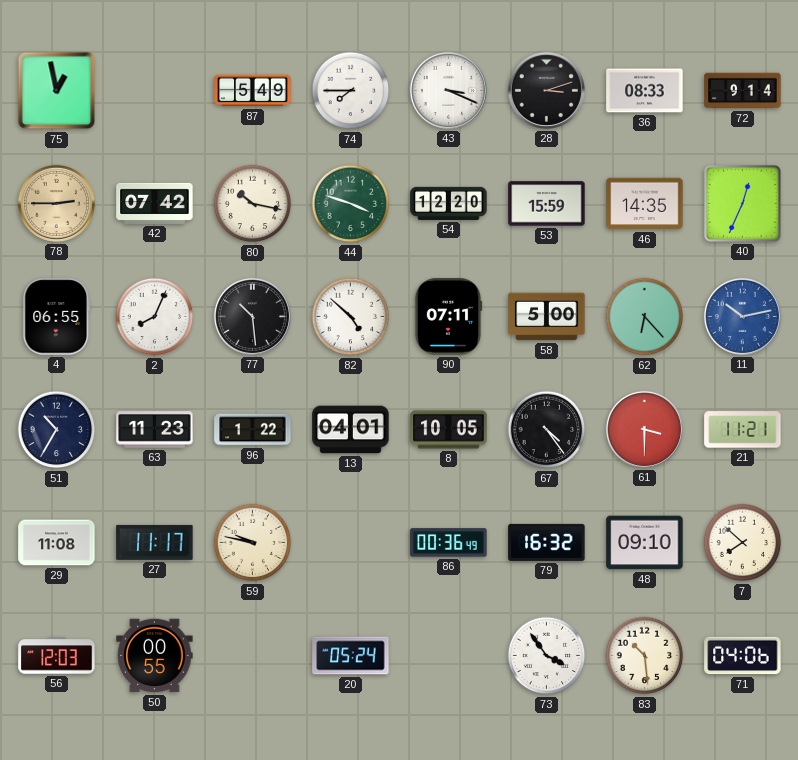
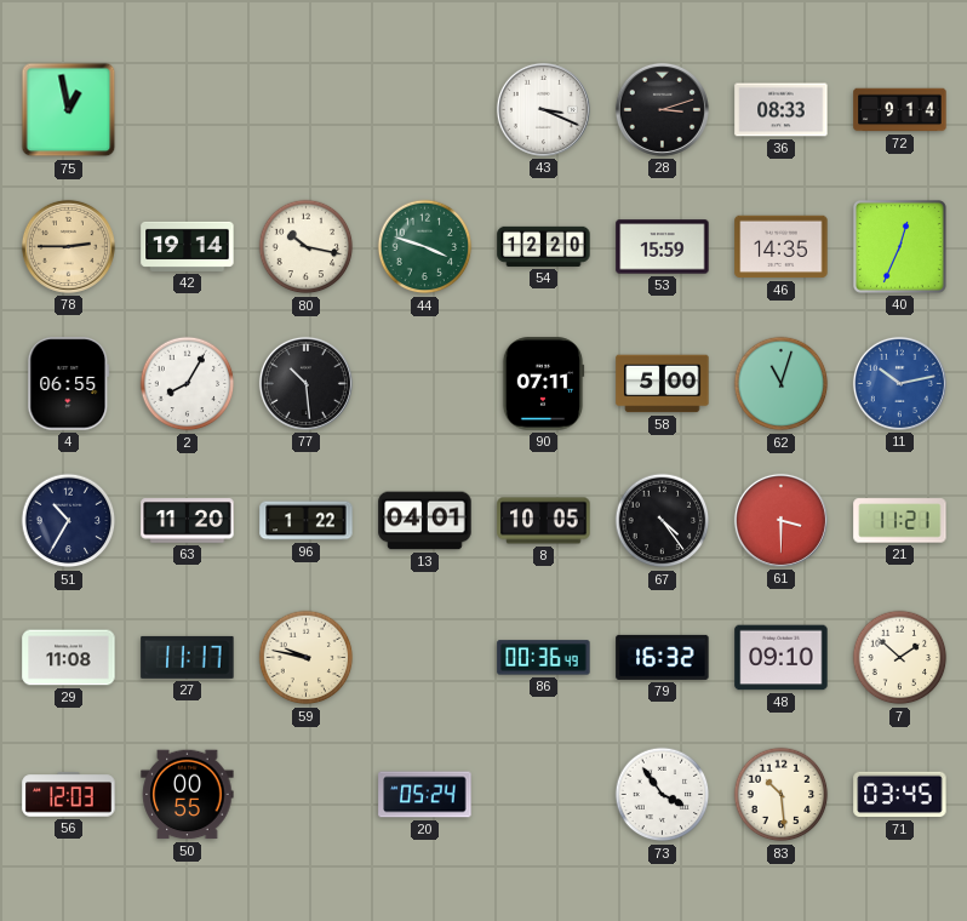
87: 5:49 -> none (253, 91)
74: 7:45 -> none (351, 91)
42: 07:42 -> 19:14 (188, 246)
2: 8:04 -> 8:05 (188, 384)
82: 4:52 -> none (351, 317)
62: 6:23 -> 11:03 (782, 384)
63: 11:23 -> 11:20 (188, 521)
7: 7:52 -> 1:52 (900, 658)
71: 04:06 -> 03:45 (900, 795)
